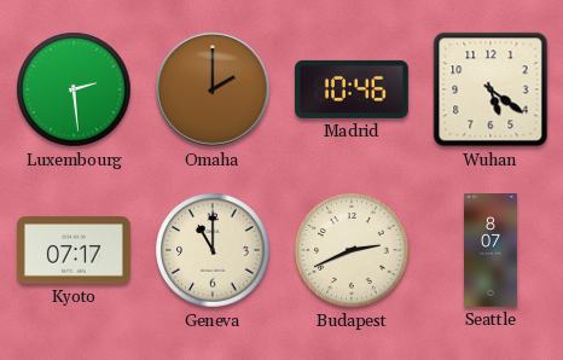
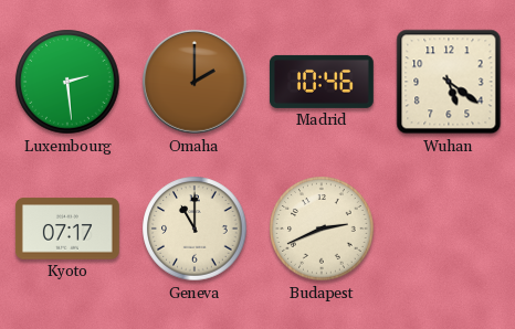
Seattle: 8:07 -> none (492, 251)
